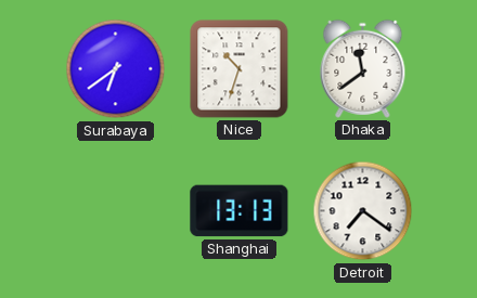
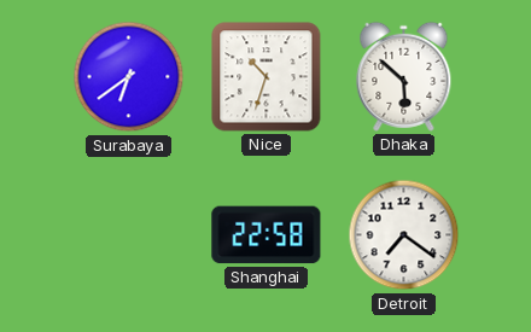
Dhaka: 11:39 -> 5:52 (404, 76)
Shanghai: 13:13 -> 22:58 (267, 235)
